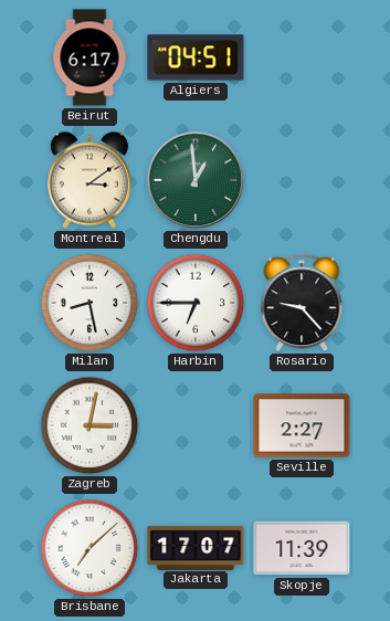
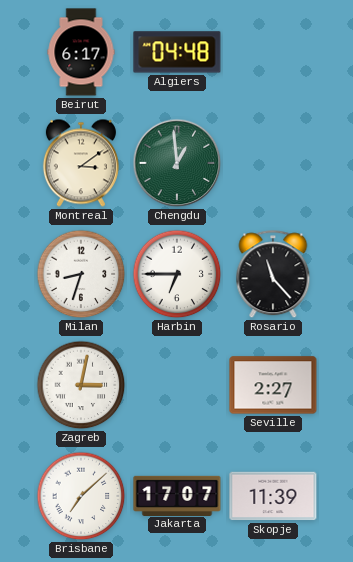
Algiers: 04:51 -> 04:48 (177, 52)
Milan: 8:28 -> 8:33 (81, 274)
Rosario: 9:23 -> 11:23 (273, 275)
